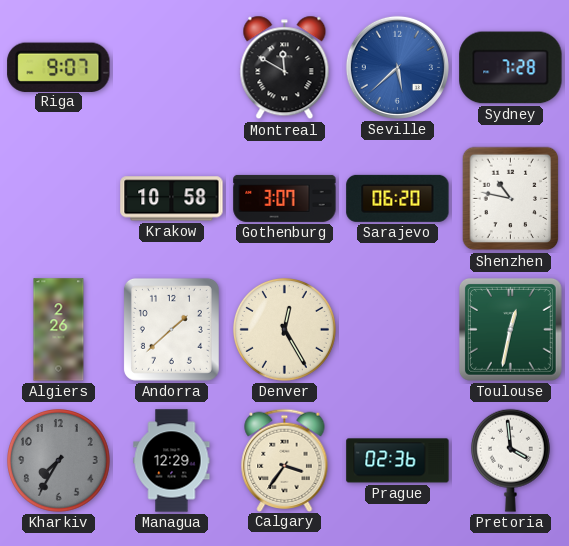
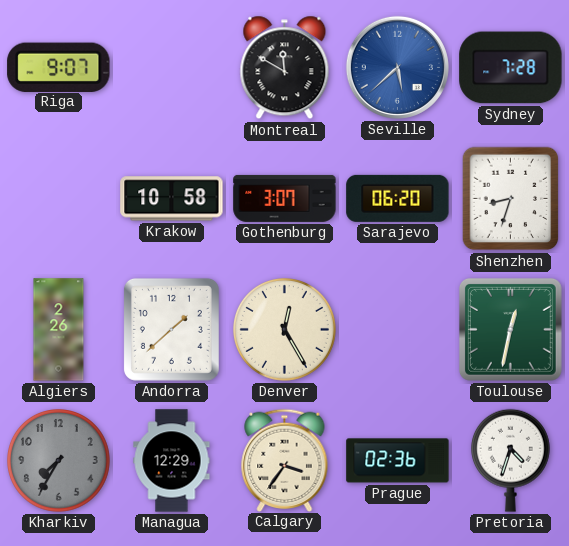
Shenzhen: 10:47 -> 8:33 (511, 199)
Pretoria: 3:59 -> 4:33 (510, 460)
